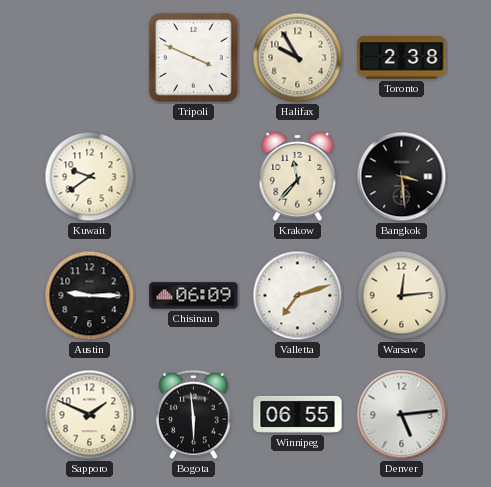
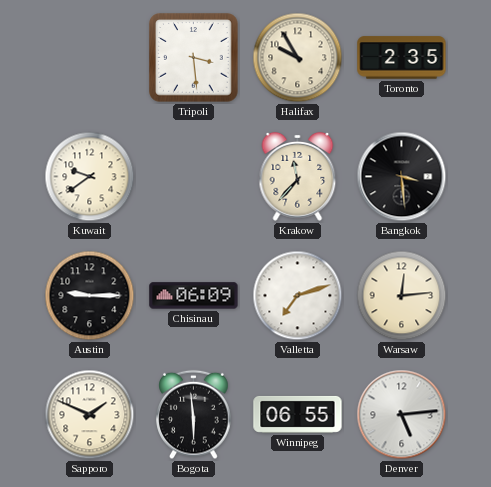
Tripoli: 3:49 -> 3:29 (194, 58)
Toronto: 2:38 -> 2:35 (402, 58)
